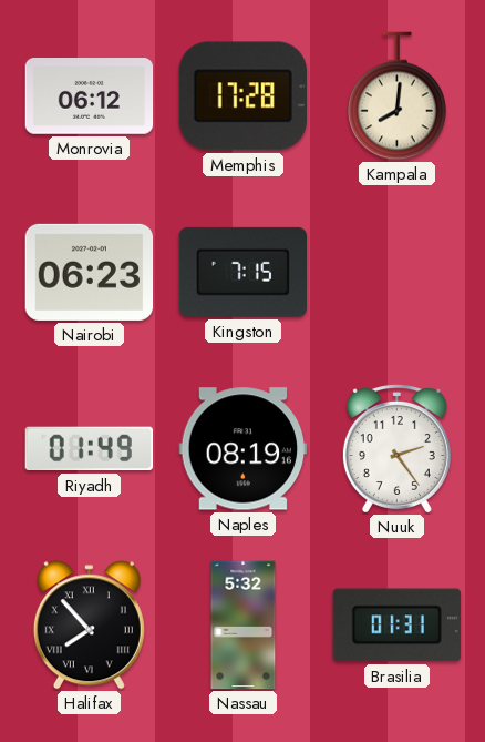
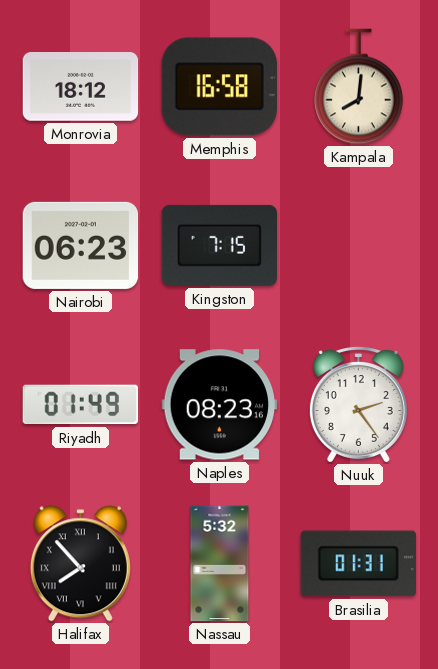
Monrovia: 06:12 -> 18:12 (81, 87)
Memphis: 17:28 -> 16:58 (219, 87)
Naples: 08:19 -> 08:23 (220, 405)
